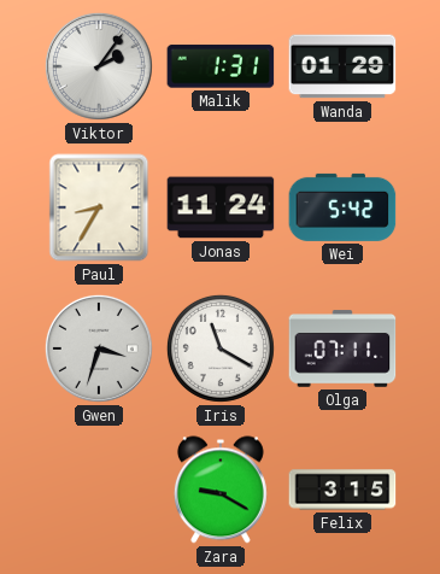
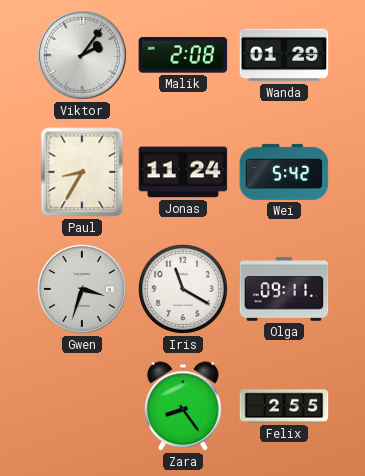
Malik: 1:31 -> 2:08 (183, 55)
Olga: 07:11 -> 09:11 (284, 289)
Zara: 9:20 -> 8:24 (183, 406)
Felix: 3:15 -> 2:55 (284, 406)
